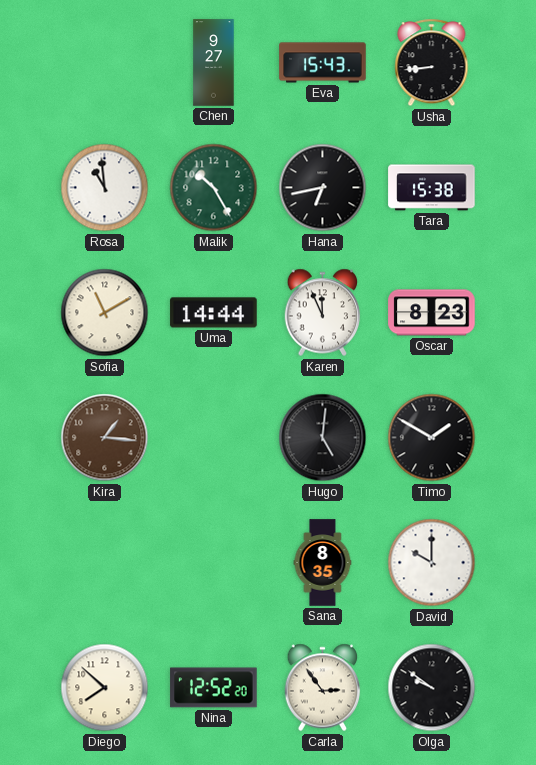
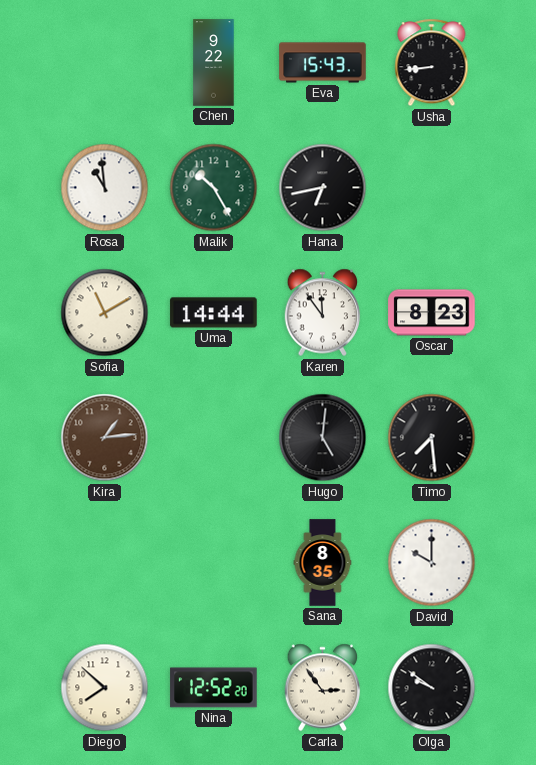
Chen: 9:27 -> 9:22 (214, 63)
Tara: 15:38 -> none (432, 188)
Karen: 11:56 -> 11:54 (323, 313)
Kira: 1:16 -> 1:14 (105, 438)
Timo: 1:50 -> 7:29 (432, 438)
